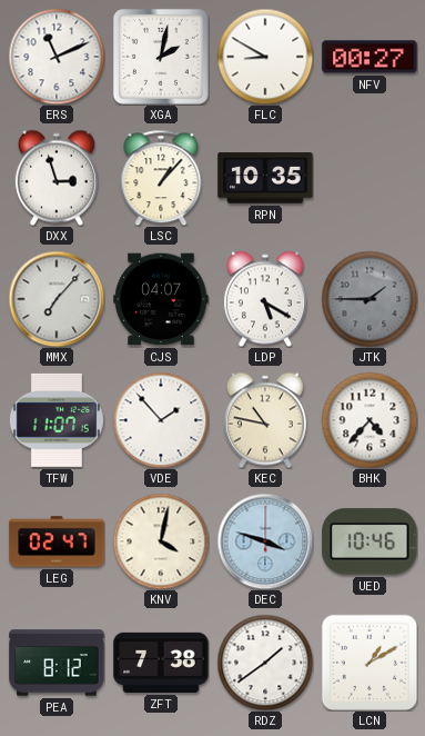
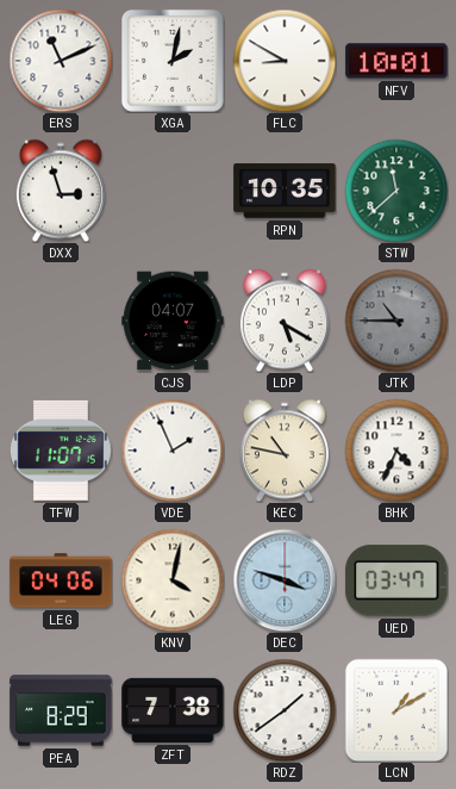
NFV: 00:27 -> 10:01 (396, 61)
LSC: 1:07 -> none (161, 178)
STW: none -> 11:38 (396, 191)
MMX: 7:07 -> none (57, 299)
JTK: 1:45 -> 10:45 (396, 321)
VDE: 1:53 -> 1:56 (173, 451)
BHK: 4:37 -> 4:34 (396, 451)
LEG: 02:47 -> 04:06 (61, 580)
UED: 10:46 -> 03:47 (396, 580)
PEA: 8:12 -> 8:29 (61, 710)
